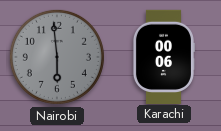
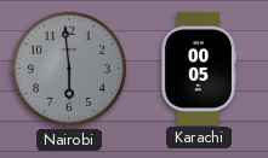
Karachi: 00:06 -> 00:05 (198, 68)
